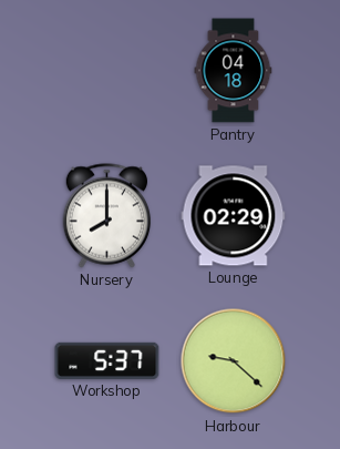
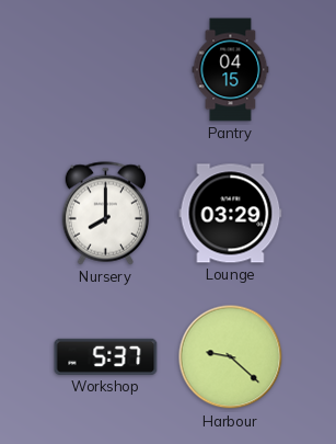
Pantry: 04:18 -> 04:15 (231, 70)
Lounge: 02:29 -> 03:29 (231, 214)
